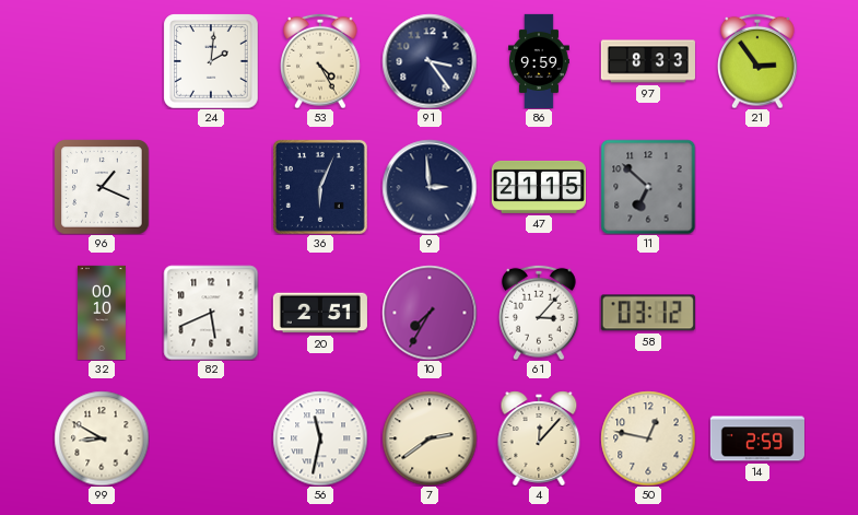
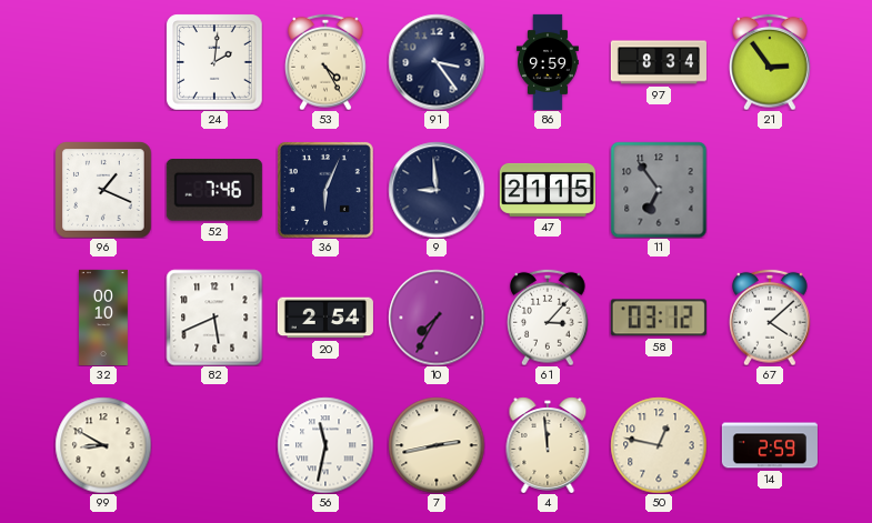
97: 8:33 -> 8:34 (659, 62)
52: none -> 7:46 (214, 191)
9: 2:59 -> 8:59 (437, 190)
11: 6:52 -> 6:54 (659, 190)
20: 2:51 -> 2:54 (325, 318)
67: none -> 4:08 (771, 318)
7: 2:39 -> 2:43 (437, 445)
4: 12:07 -> 11:59 (548, 445)
